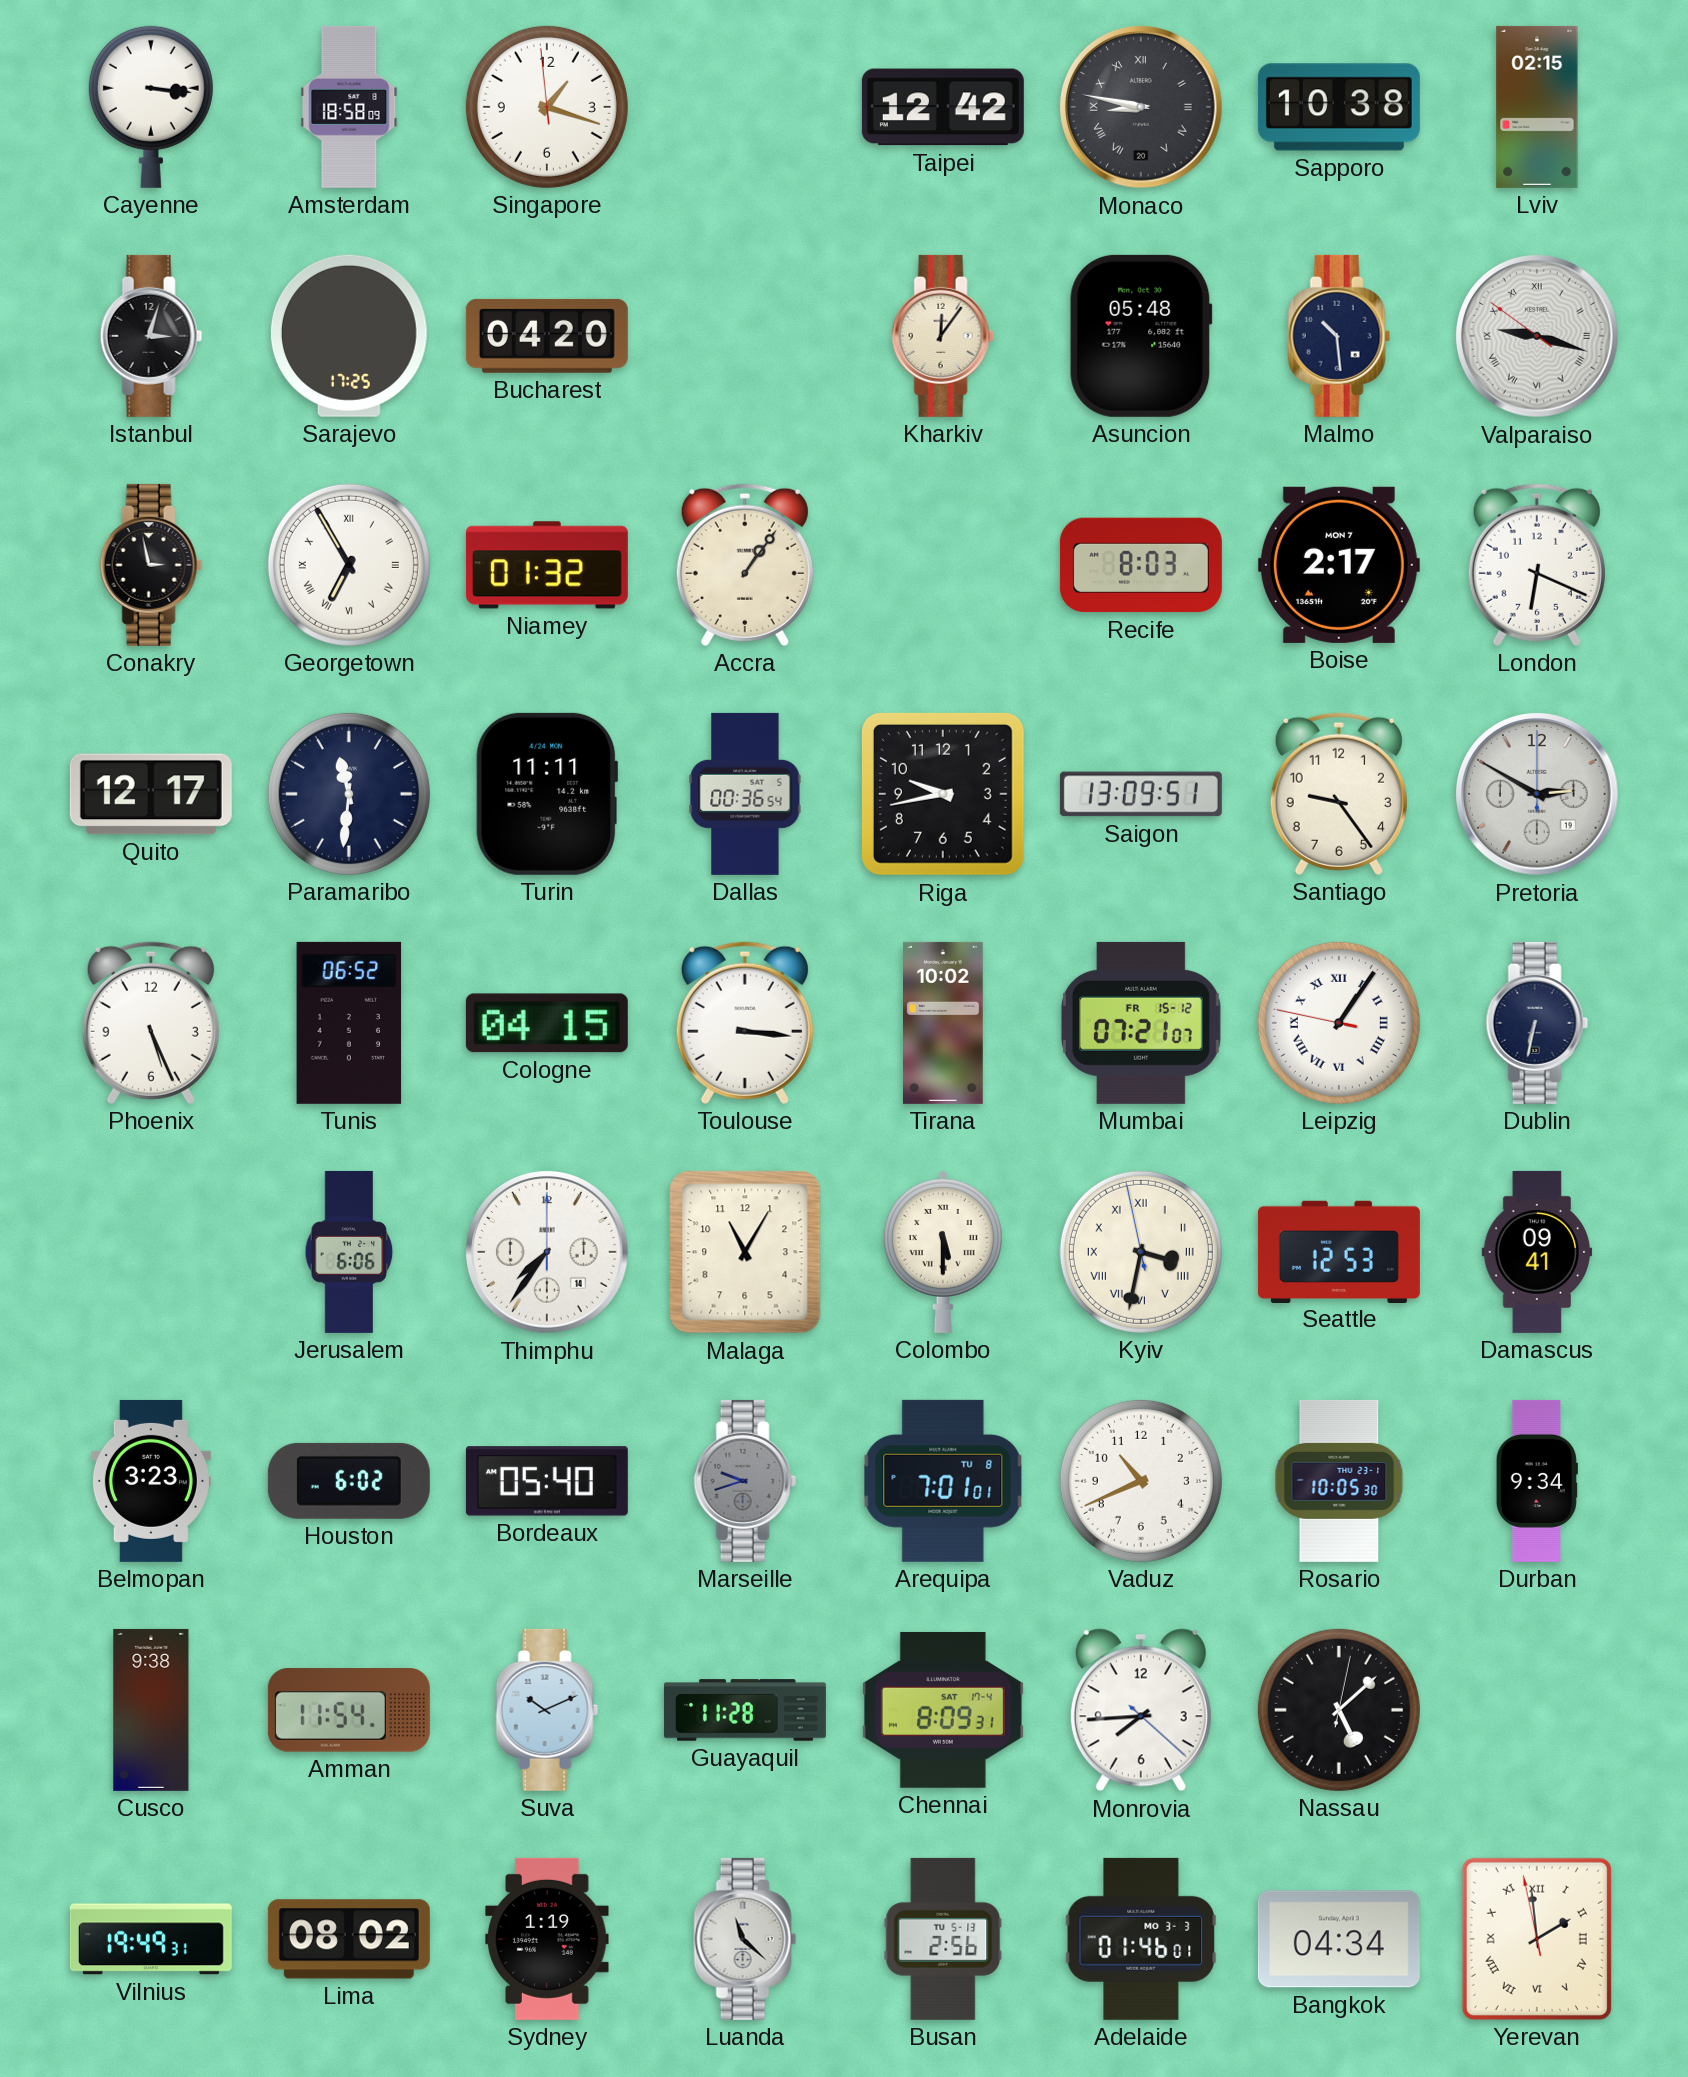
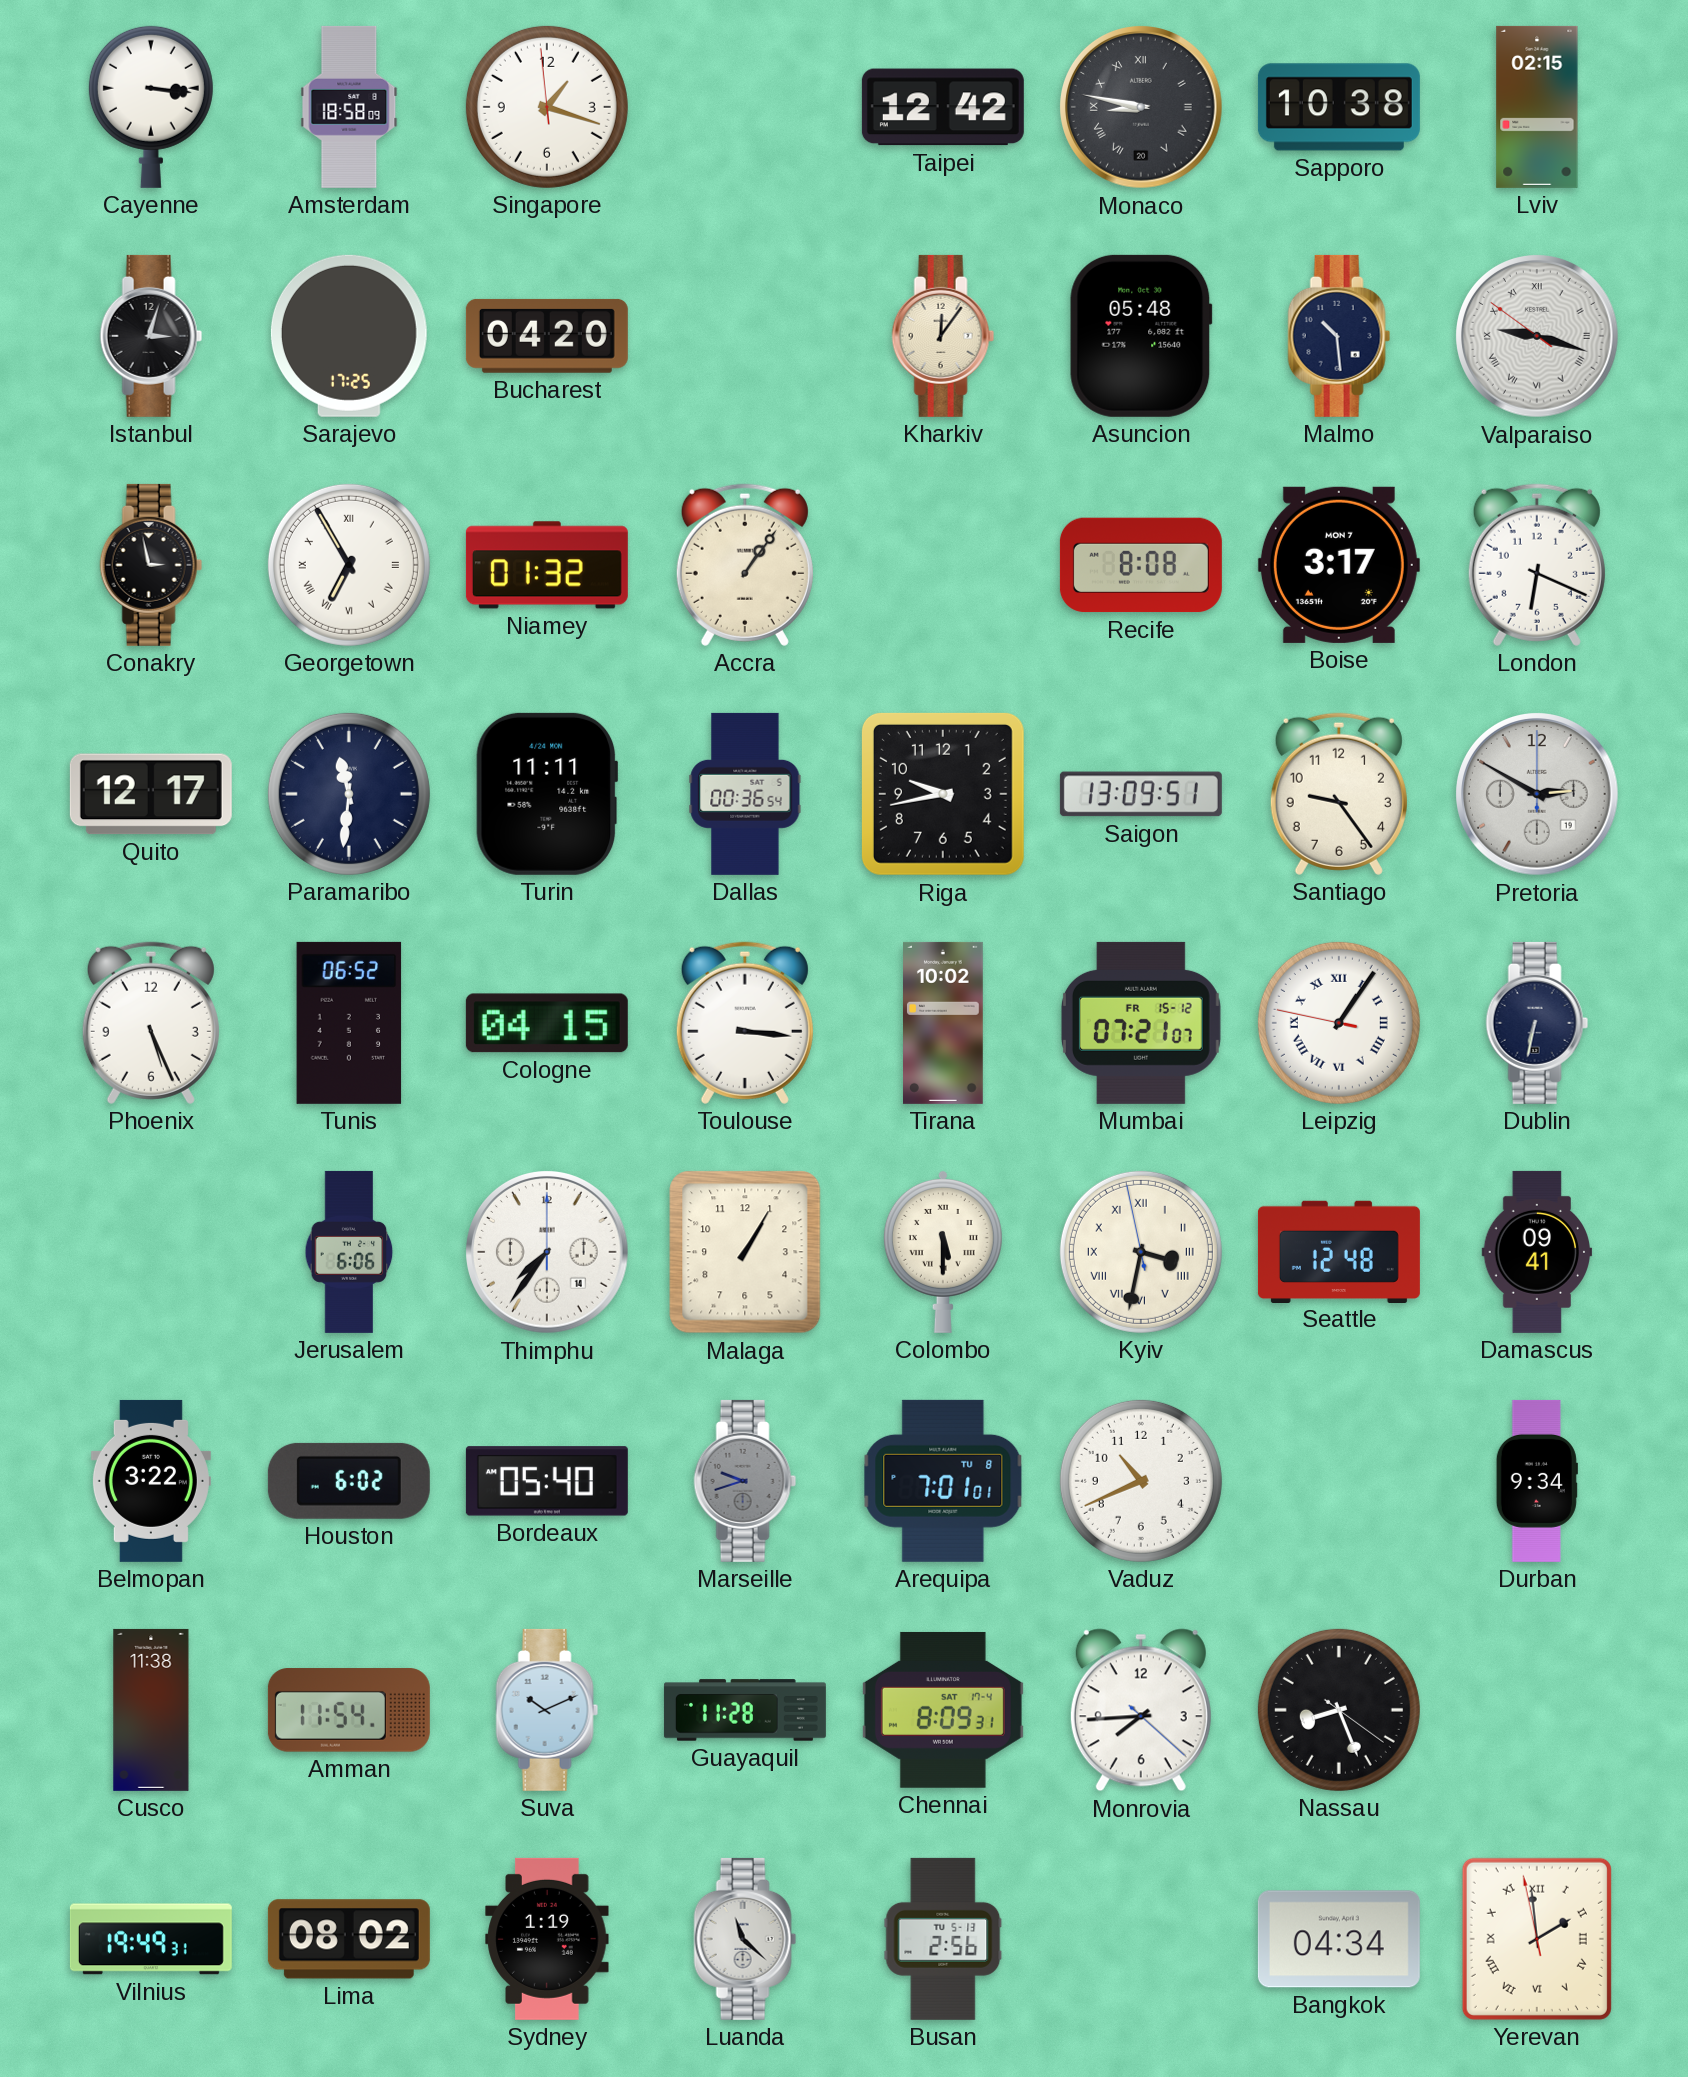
Recife: 8:03 -> 8:08 (1141, 565)
Boise: 2:17 -> 3:17 (1339, 565)
Malaga: 11:05 -> 1:05 (745, 1252)
Seattle: 12:53 -> 12:48 (1339, 1251)
Belmopan: 3:23 -> 3:22 (151, 1481)
Rosario: 10:05 -> none (1339, 1481)
Cusco: 9:38 -> 11:38 (151, 1710)
Nassau: 5:08 -> 8:26 (1339, 1710)
Adelaide: 01:46 -> none (1141, 1939)
